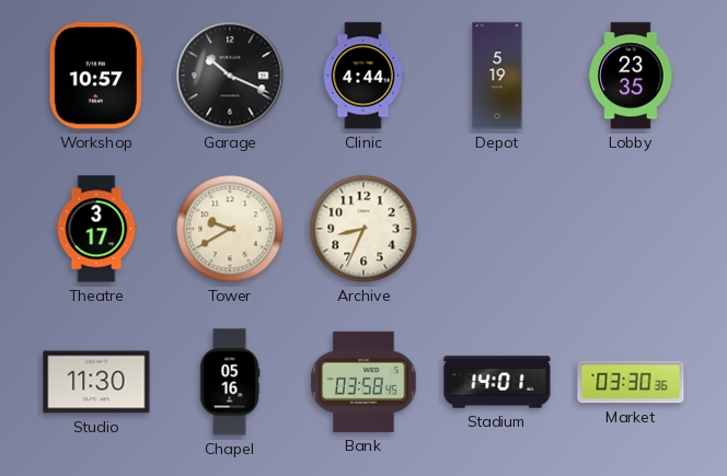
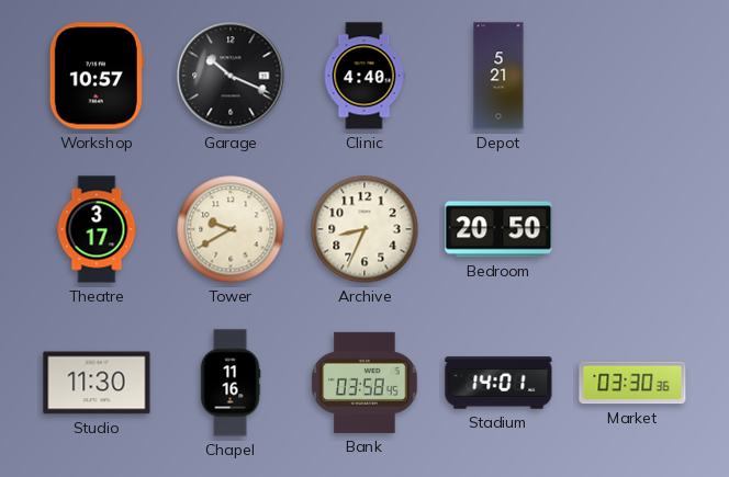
Clinic: 4:44 -> 4:40 (365, 76)
Depot: 5:19 -> 5:21 (498, 76)
Lobby: 23:35 -> none (631, 76)
Bedroom: none -> 20:50 (498, 229)
Chapel: 05:16 -> 11:16 (231, 383)
